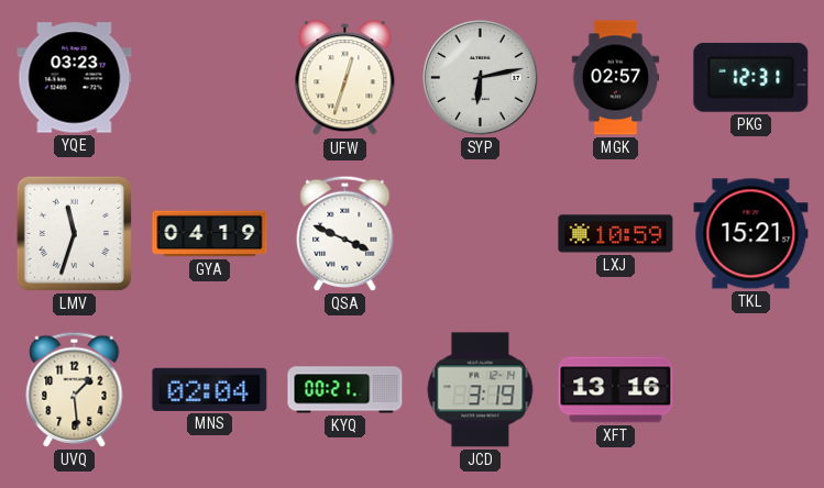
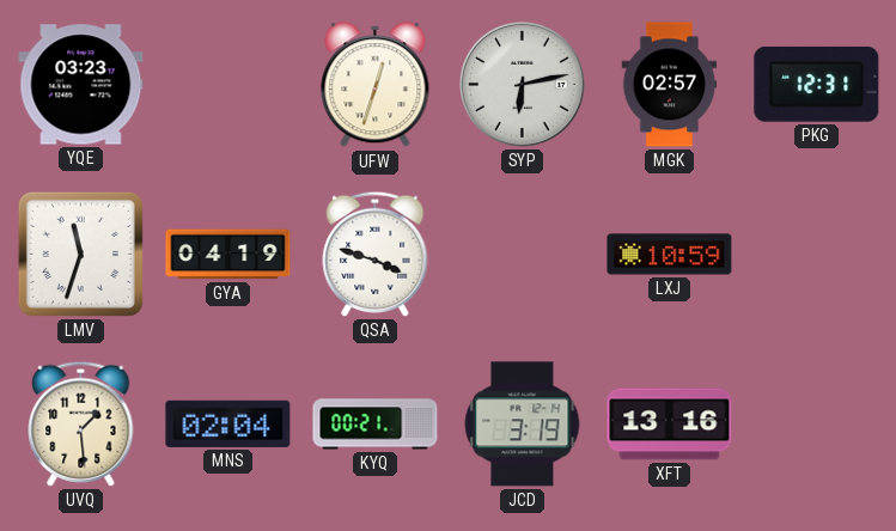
QSA: 3:49 -> 3:48 (376, 254)
TKL: 15:21 -> none (751, 234)
